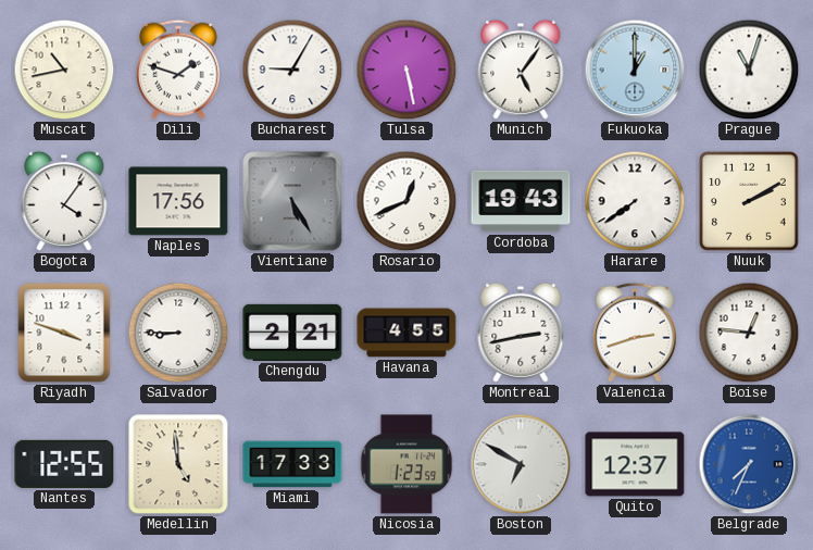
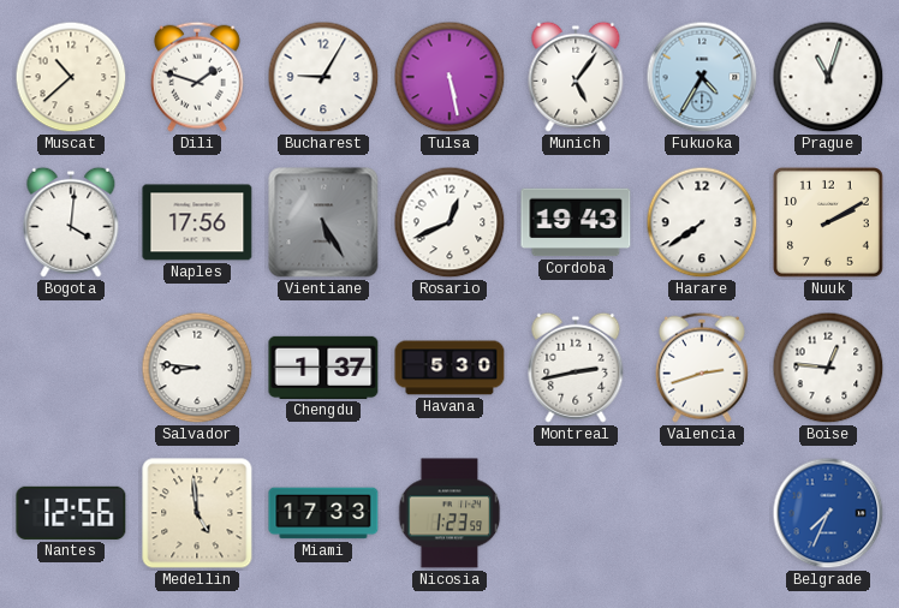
Muscat: 10:43 -> 10:38 (71, 77)
Fukuoka: 1:00 -> 4:35 (702, 77)
Bogota: 4:06 -> 4:01 (71, 222)
Riyadh: 3:48 -> none (64, 333)
Salvador: 8:45 -> 8:46 (197, 368)
Chengdu: 2:21 -> 1:37 (323, 368)
Havana: 4:55 -> 5:30 (449, 368)
Nantes: 12:55 -> 12:56 (71, 513)
Boston: 6:50 -> none (521, 464)
Quito: 12:37 -> none (635, 464)
